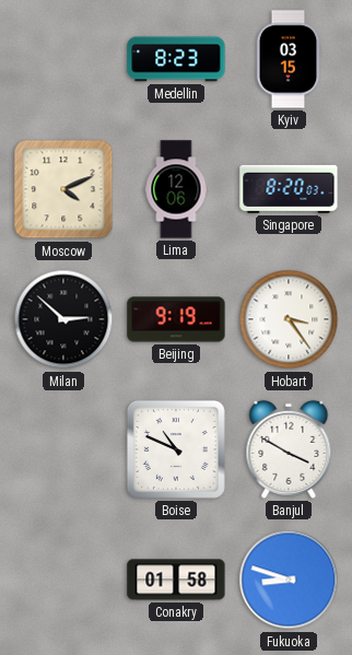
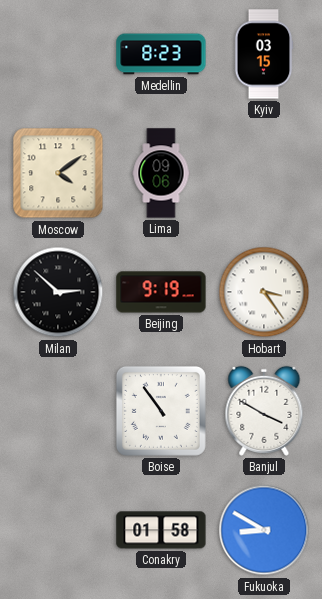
Moscow: 4:11 -> 4:09 (58, 173)
Lima: 12:06 -> 09:06 (161, 173)
Singapore: 8:20 -> none (289, 189)
Boise: 10:49 -> 10:54 (161, 411)
Fukuoka: 8:48 -> 8:50 (264, 530)
